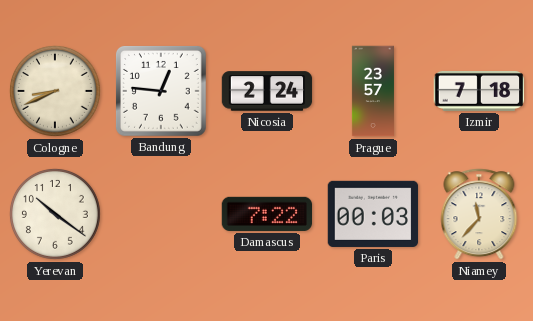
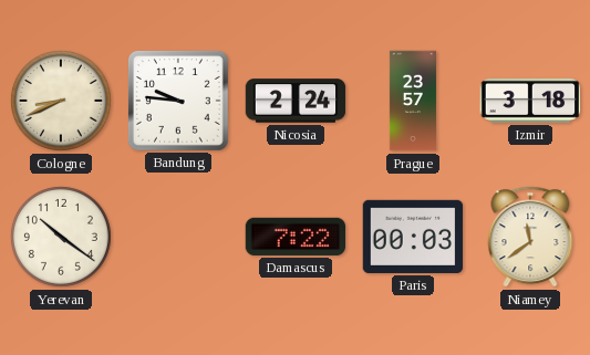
Bandung: 12:46 -> 9:46 (178, 101)
Izmir: 7:18 -> 3:18 (530, 101)
Niamey: 11:37 -> 11:39 (530, 237)
